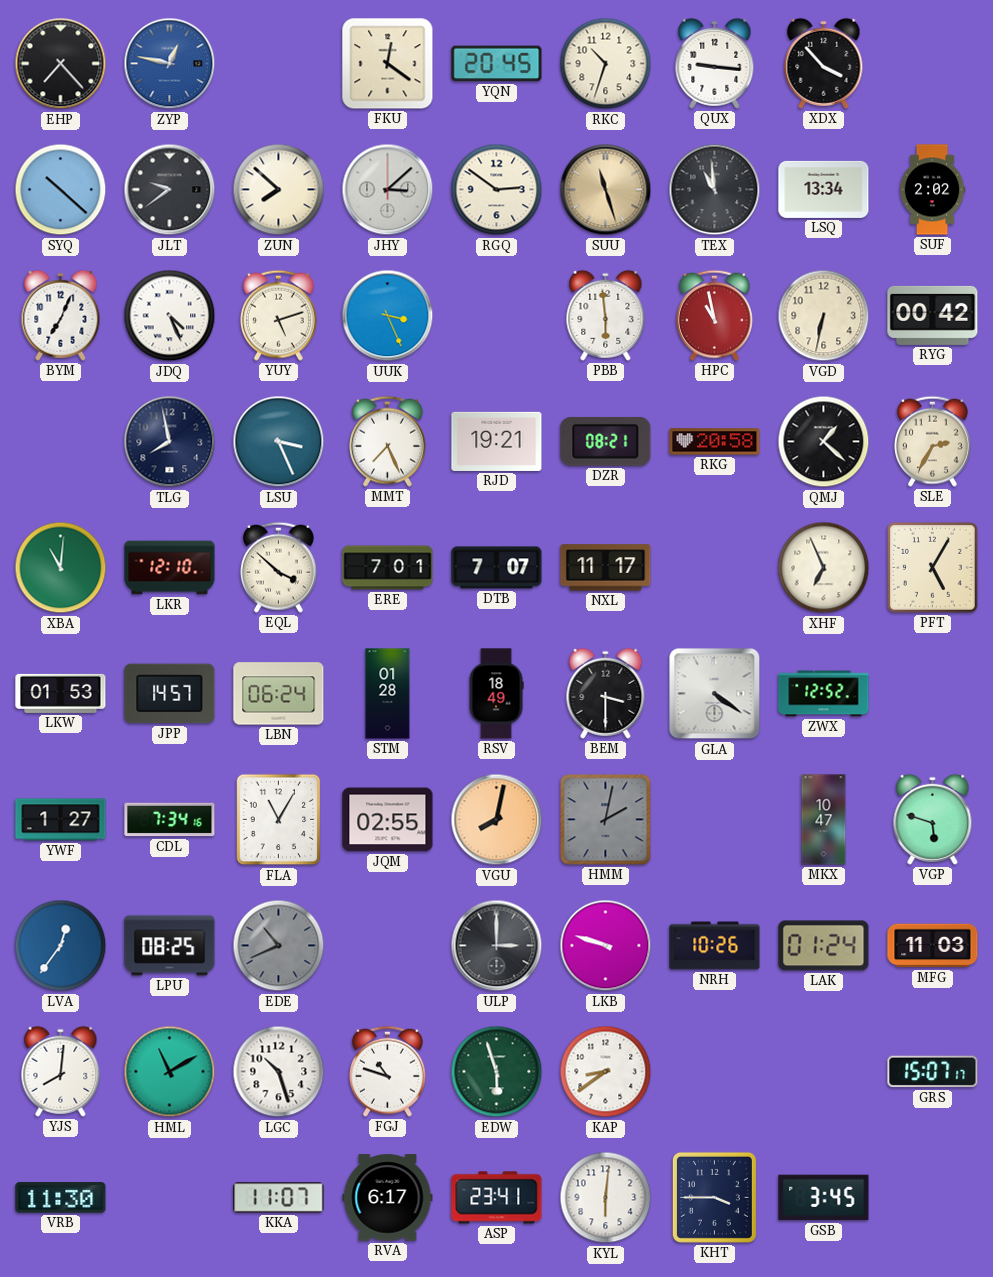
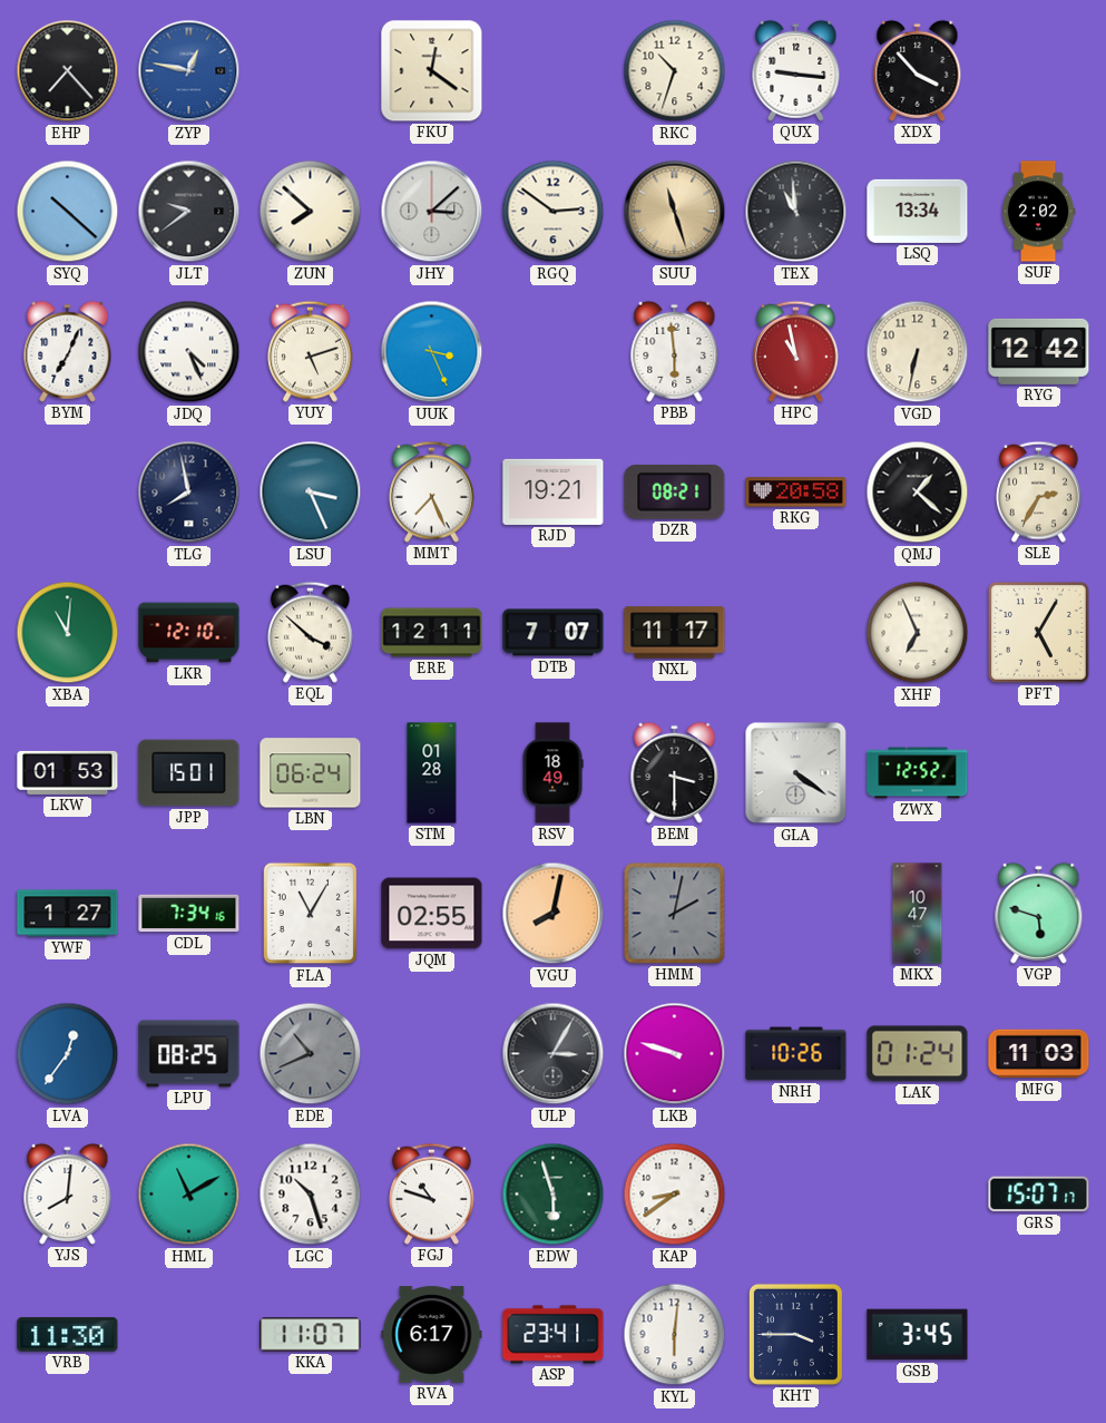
YQN: 20:45 -> none (497, 64)
RYG: 00:42 -> 12:42 (1039, 351)
ERE: 7:01 -> 12:11 (432, 633)
JPP: 14:57 -> 15:01 (189, 773)
ULP: 3:00 -> 3:05 (554, 1054)
